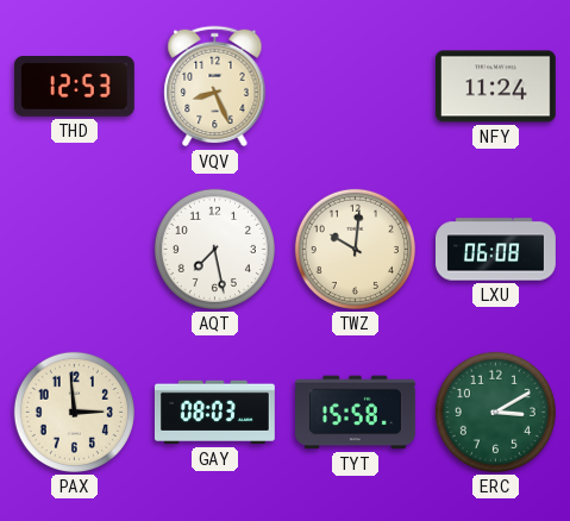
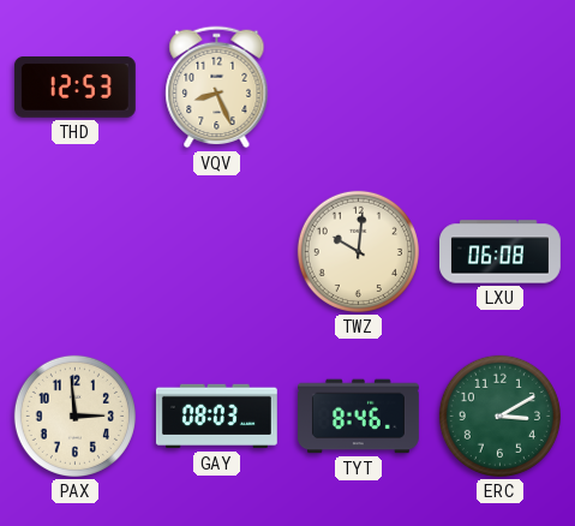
NFY: 11:24 -> none (495, 87)
AQT: 7:28 -> none (214, 249)
TYT: 15:58 -> 8:46 (359, 417)
